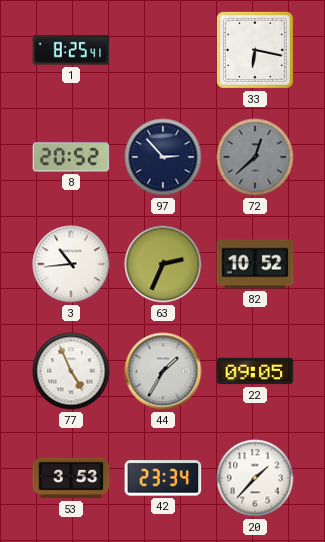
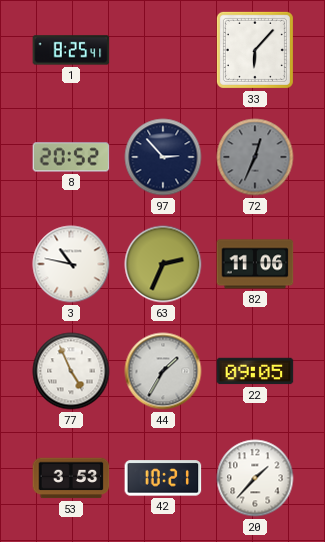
33: 6:17 -> 6:07 (255, 50)
72: 12:38 -> 12:34 (255, 157)
3: 10:44 -> 10:47 (71, 264)
82: 10:52 -> 11:06 (255, 264)
42: 23:34 -> 10:21 (163, 478)
